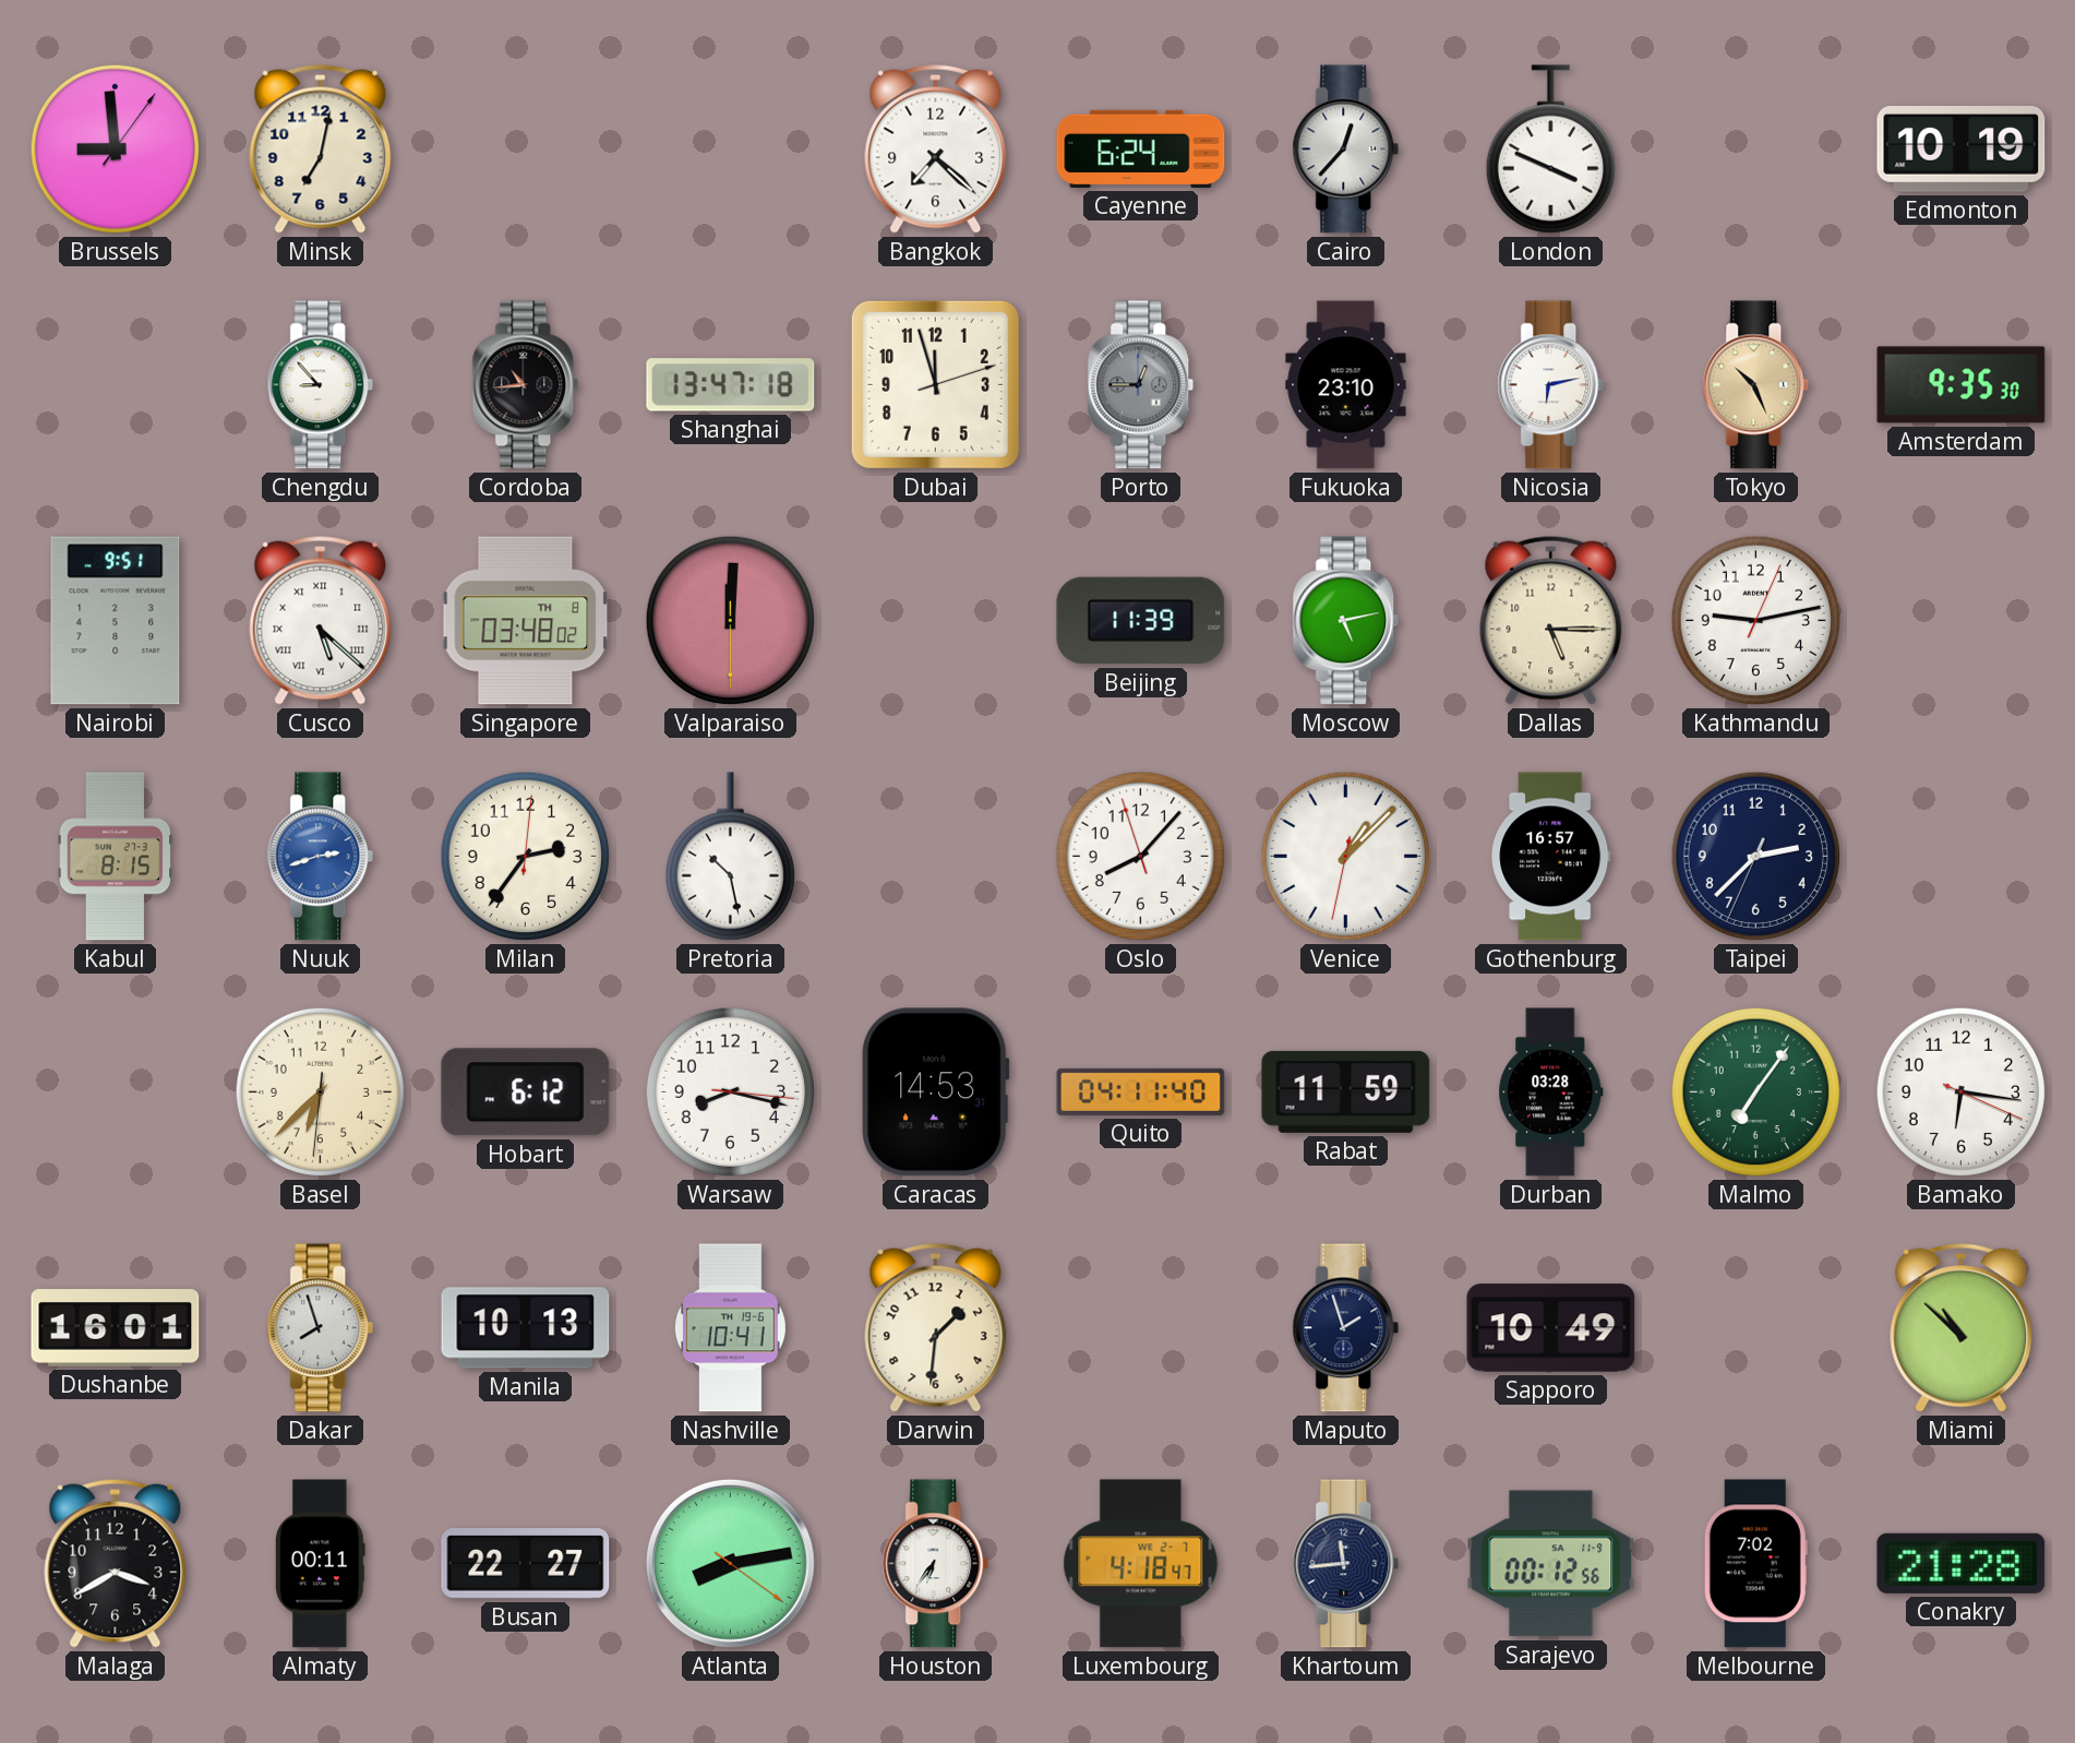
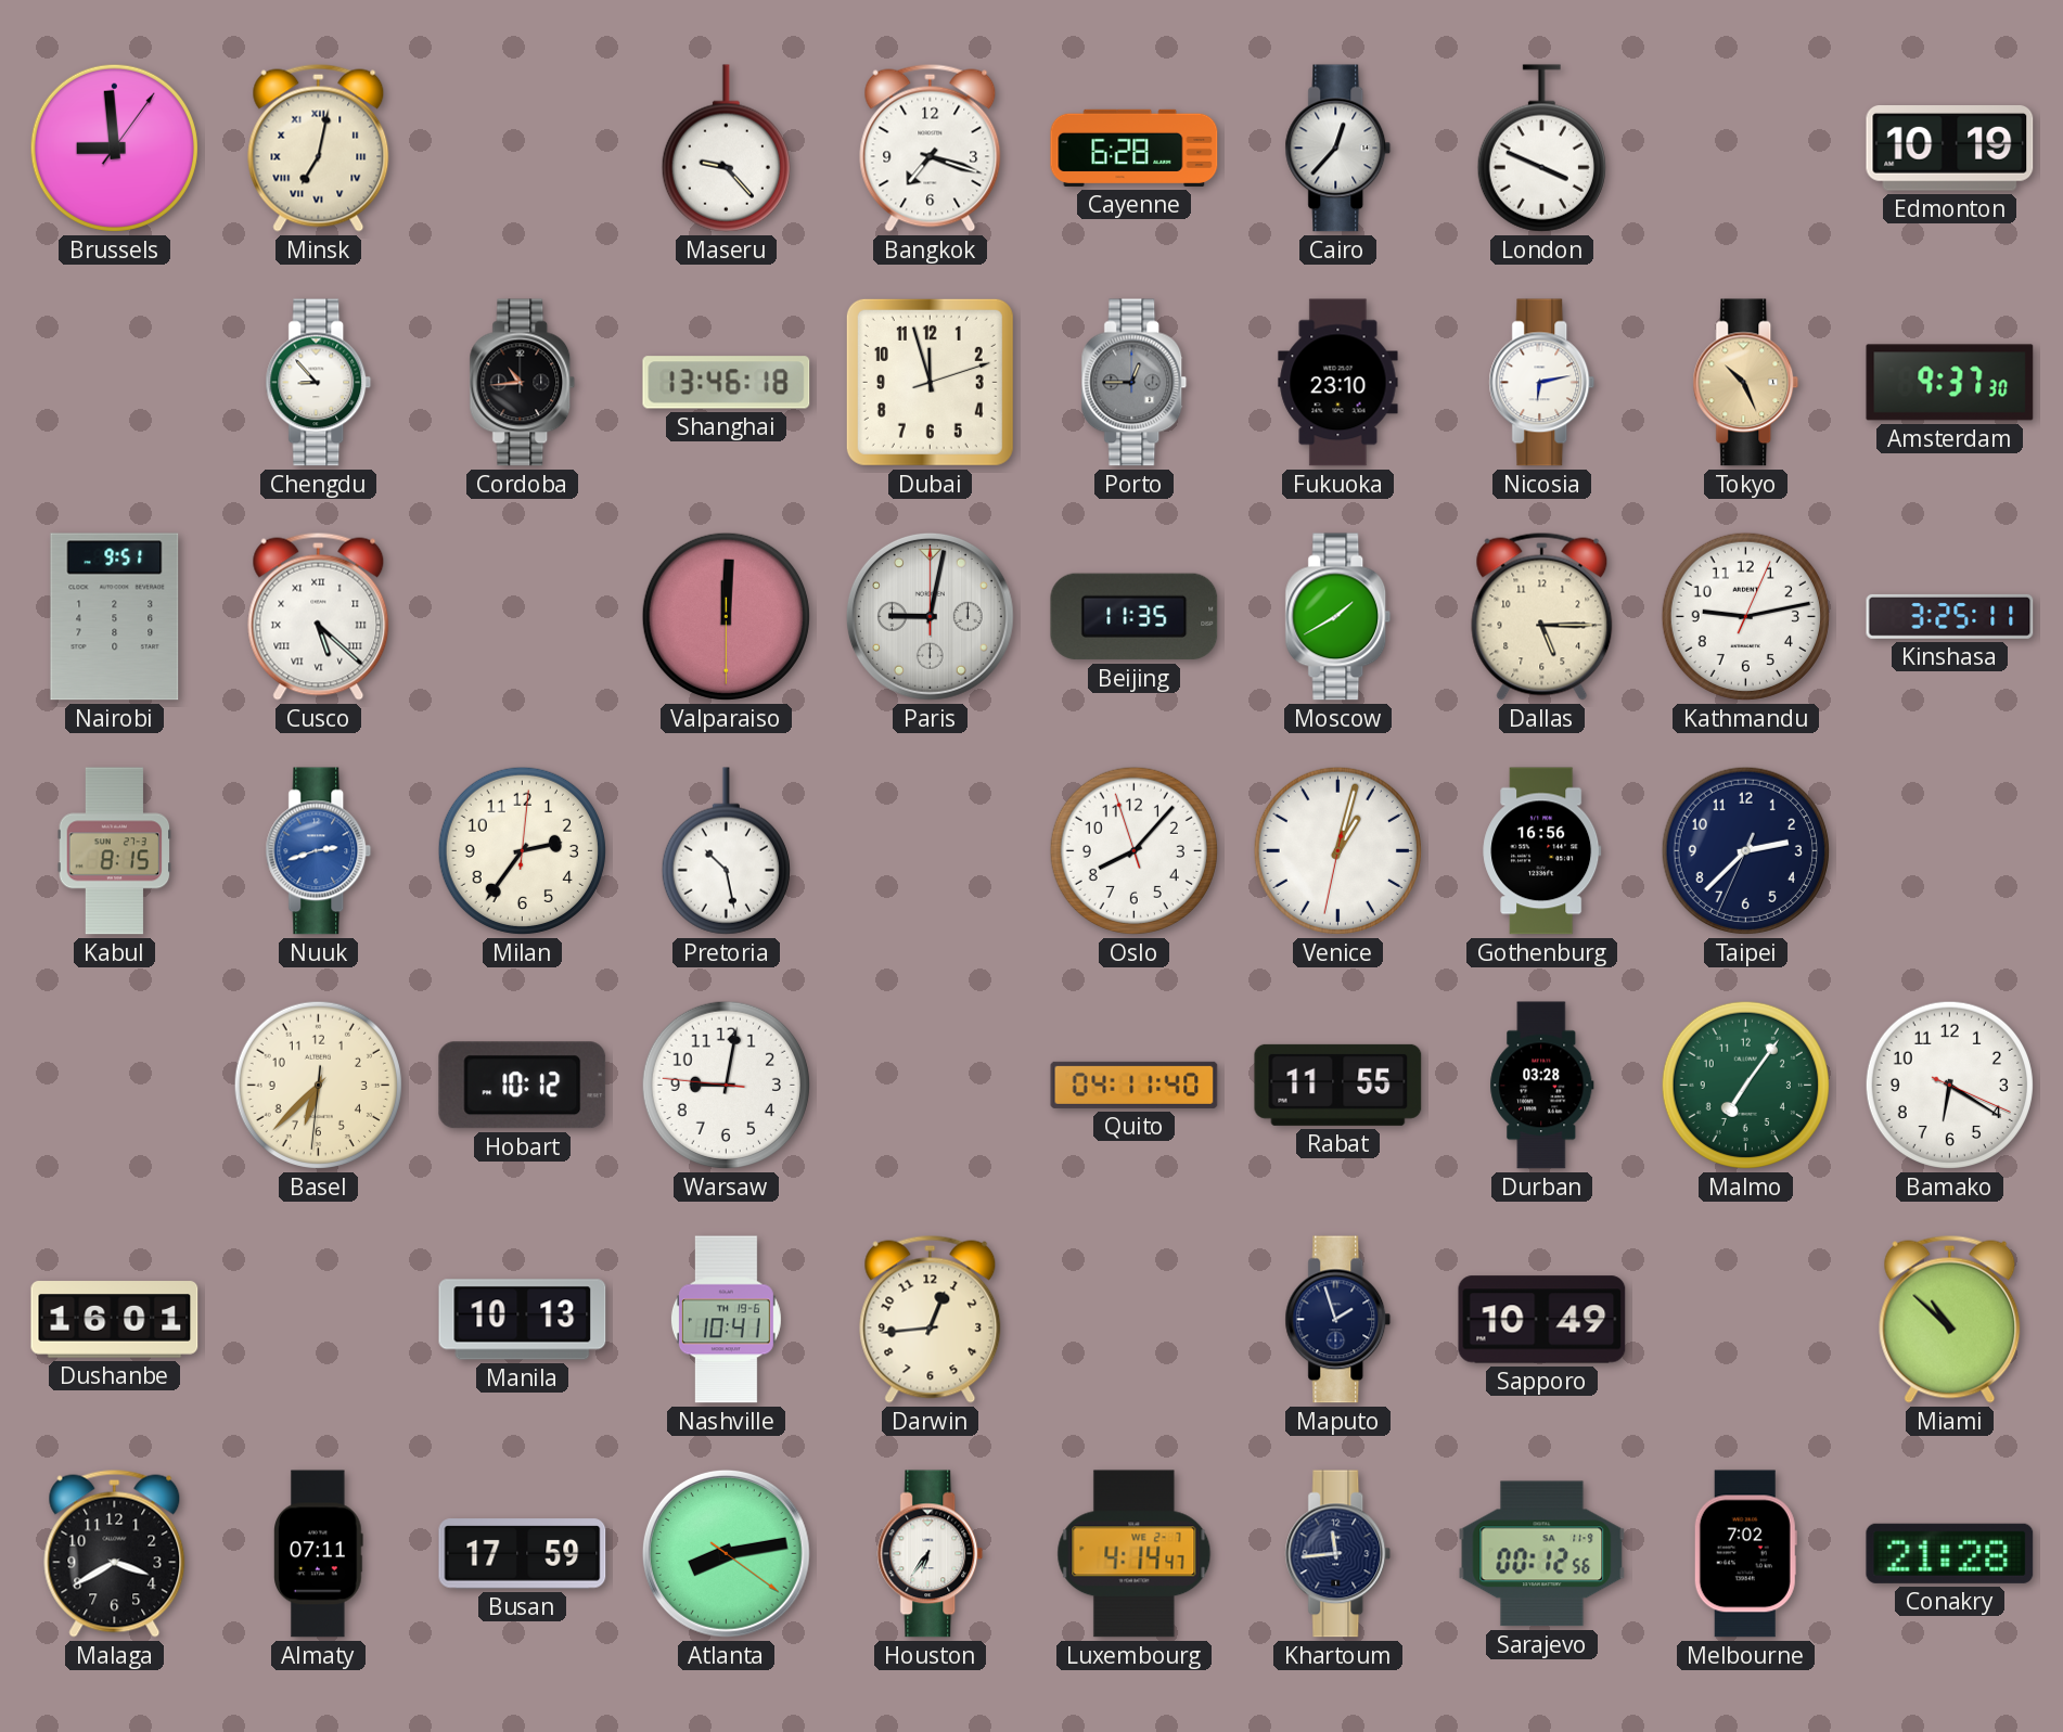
Minsk numerals: Arabic -> Roman (319, 147)
Maseru: none -> 9:23 (726, 149)
Bangkok: 7:22 -> 7:18 (931, 147)
Cayenne: 6:24 -> 6:28 (1135, 147)
Shanghai: 13:47 -> 13:46 (727, 383)
Amsterdam: 9:35 -> 9:37 (1950, 383)
Singapore: 03:48 -> none (526, 621)
Paris: none -> 9:02 (930, 616)
Beijing: 11:39 -> 11:35 (1135, 617)
Moscow: 5:13 -> 1:40 (1338, 617)
Kinshasa: none -> 3:25 (1950, 616)
Venice: 1:07 -> 1:02 (1337, 850)
Gothenburg: 16:57 -> 16:56 (1542, 851)
Hobart: 6:12 -> 10:12 (523, 1086)
Warsaw: 8:17 -> 9:01 (726, 1085)
Caracas: 14:53 -> none (936, 1093)
Rabat: 11:59 -> 11:55 (1338, 1085)
Bamako: 6:16 -> 6:20 (1949, 1085)
Dakar: 7:57 -> none (321, 1328)
Darwin: 1:31 -> 12:44 (931, 1319)
Almaty: 00:11 -> 07:11 (319, 1554)
Busan: 22:27 -> 17:59 (523, 1554)
Luxembourg: 4:18 -> 4:14 (1135, 1554)
